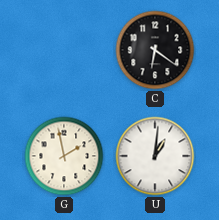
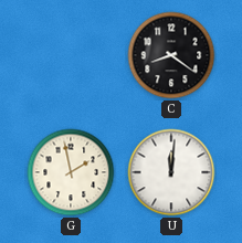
C: 6:21 -> 8:21 (171, 55)
U: 1:01 -> 12:01 (171, 172)
